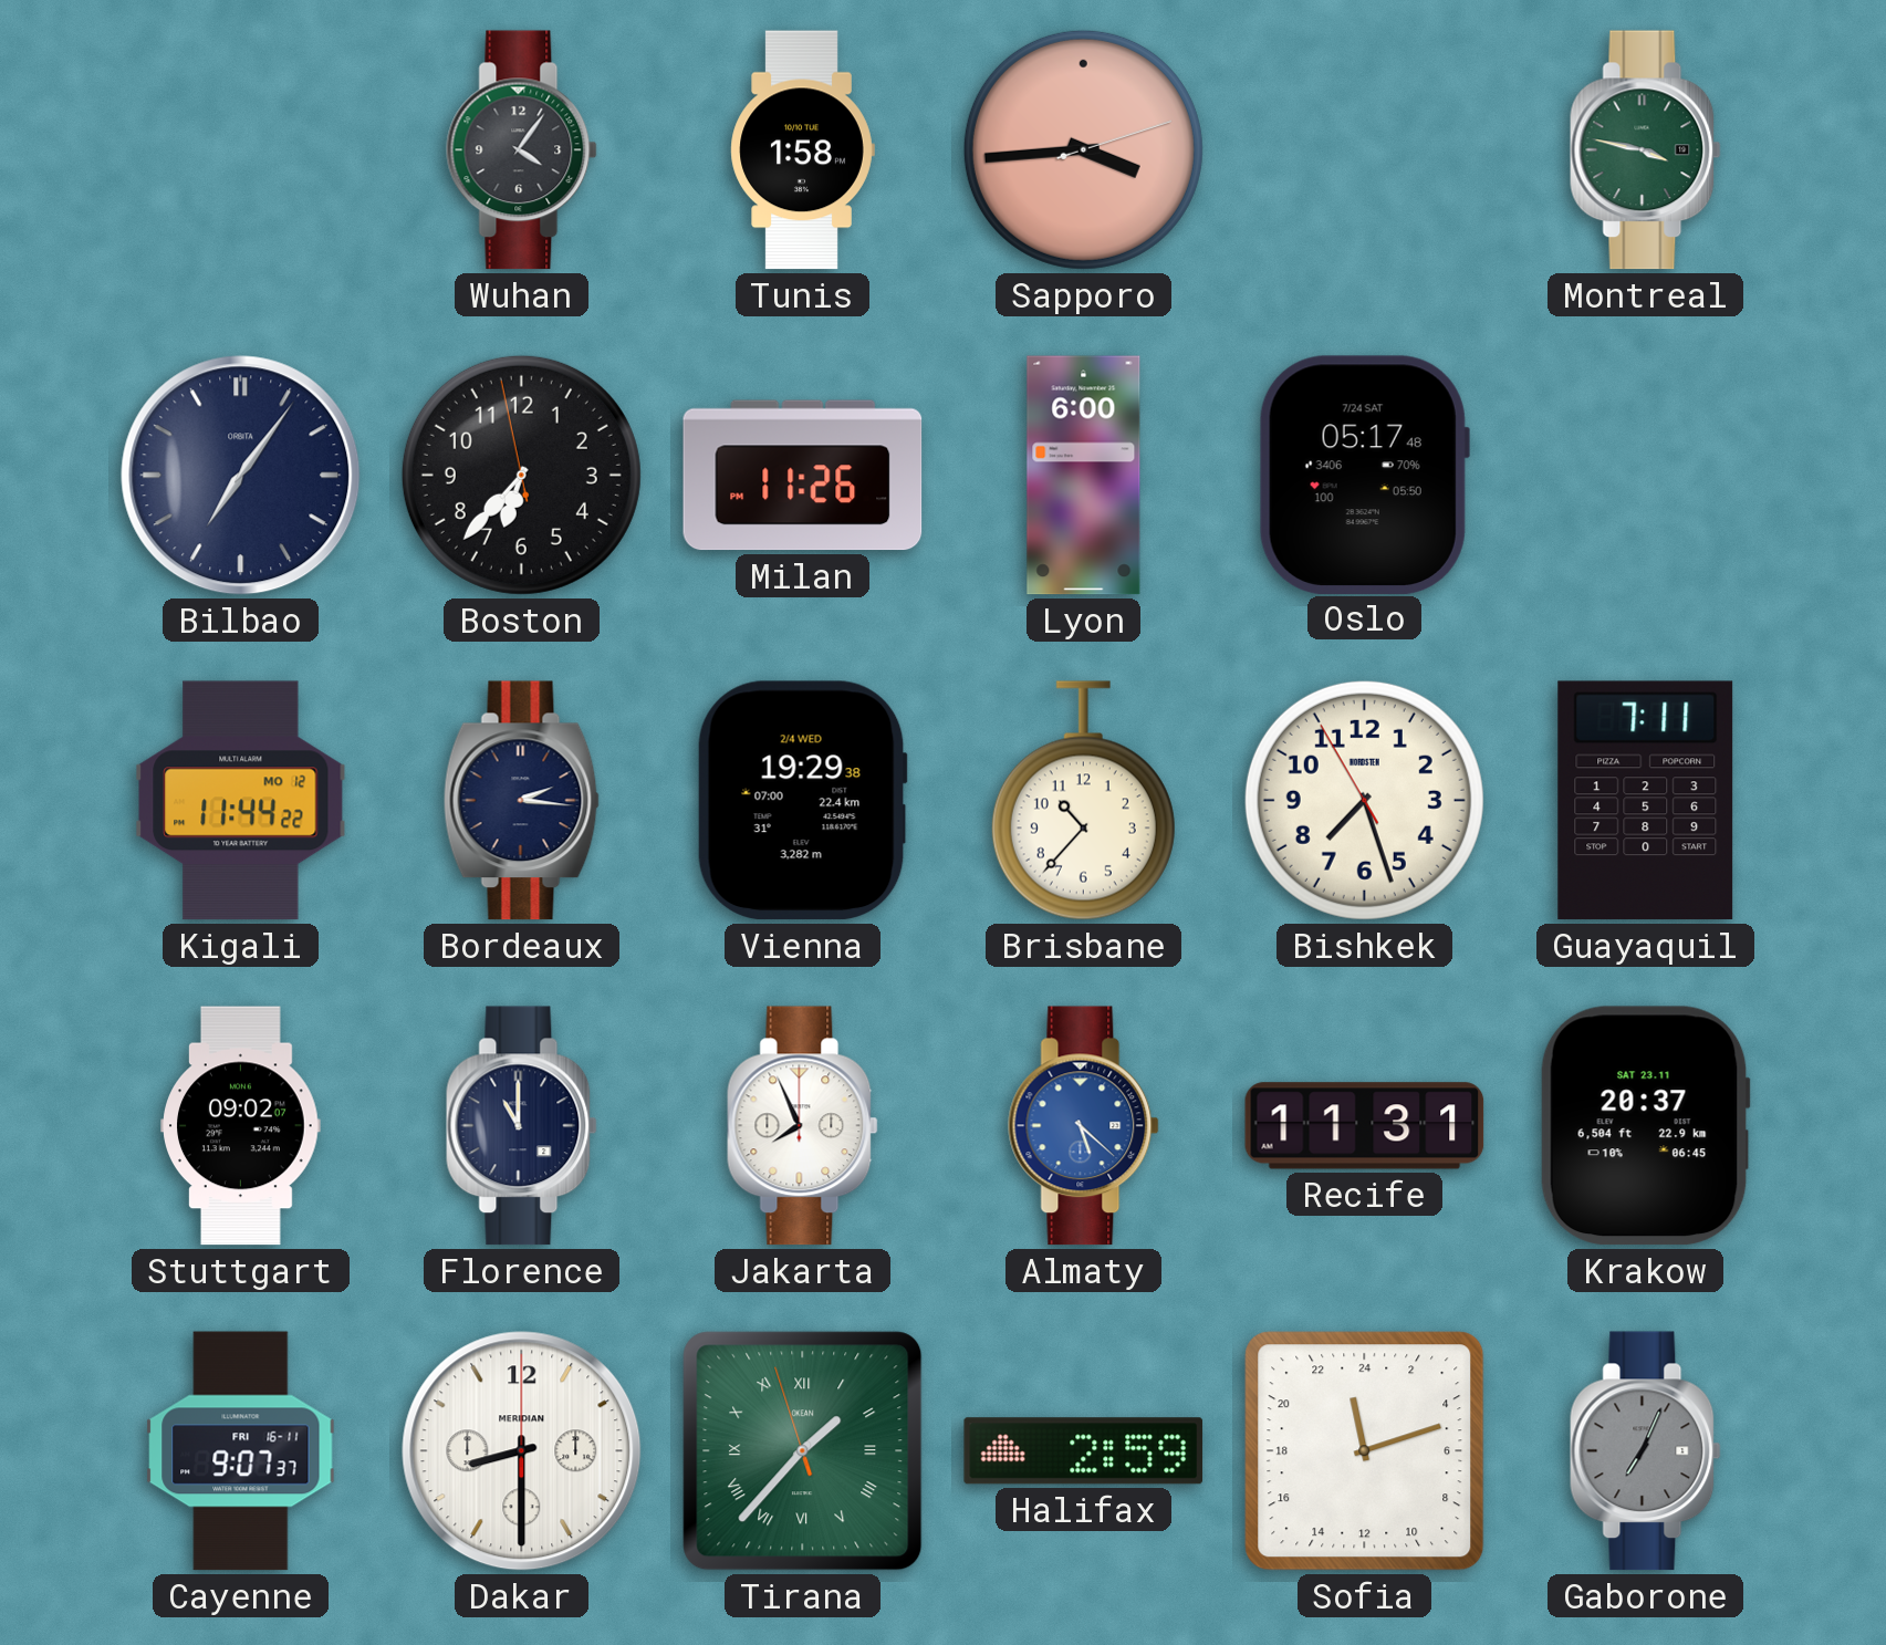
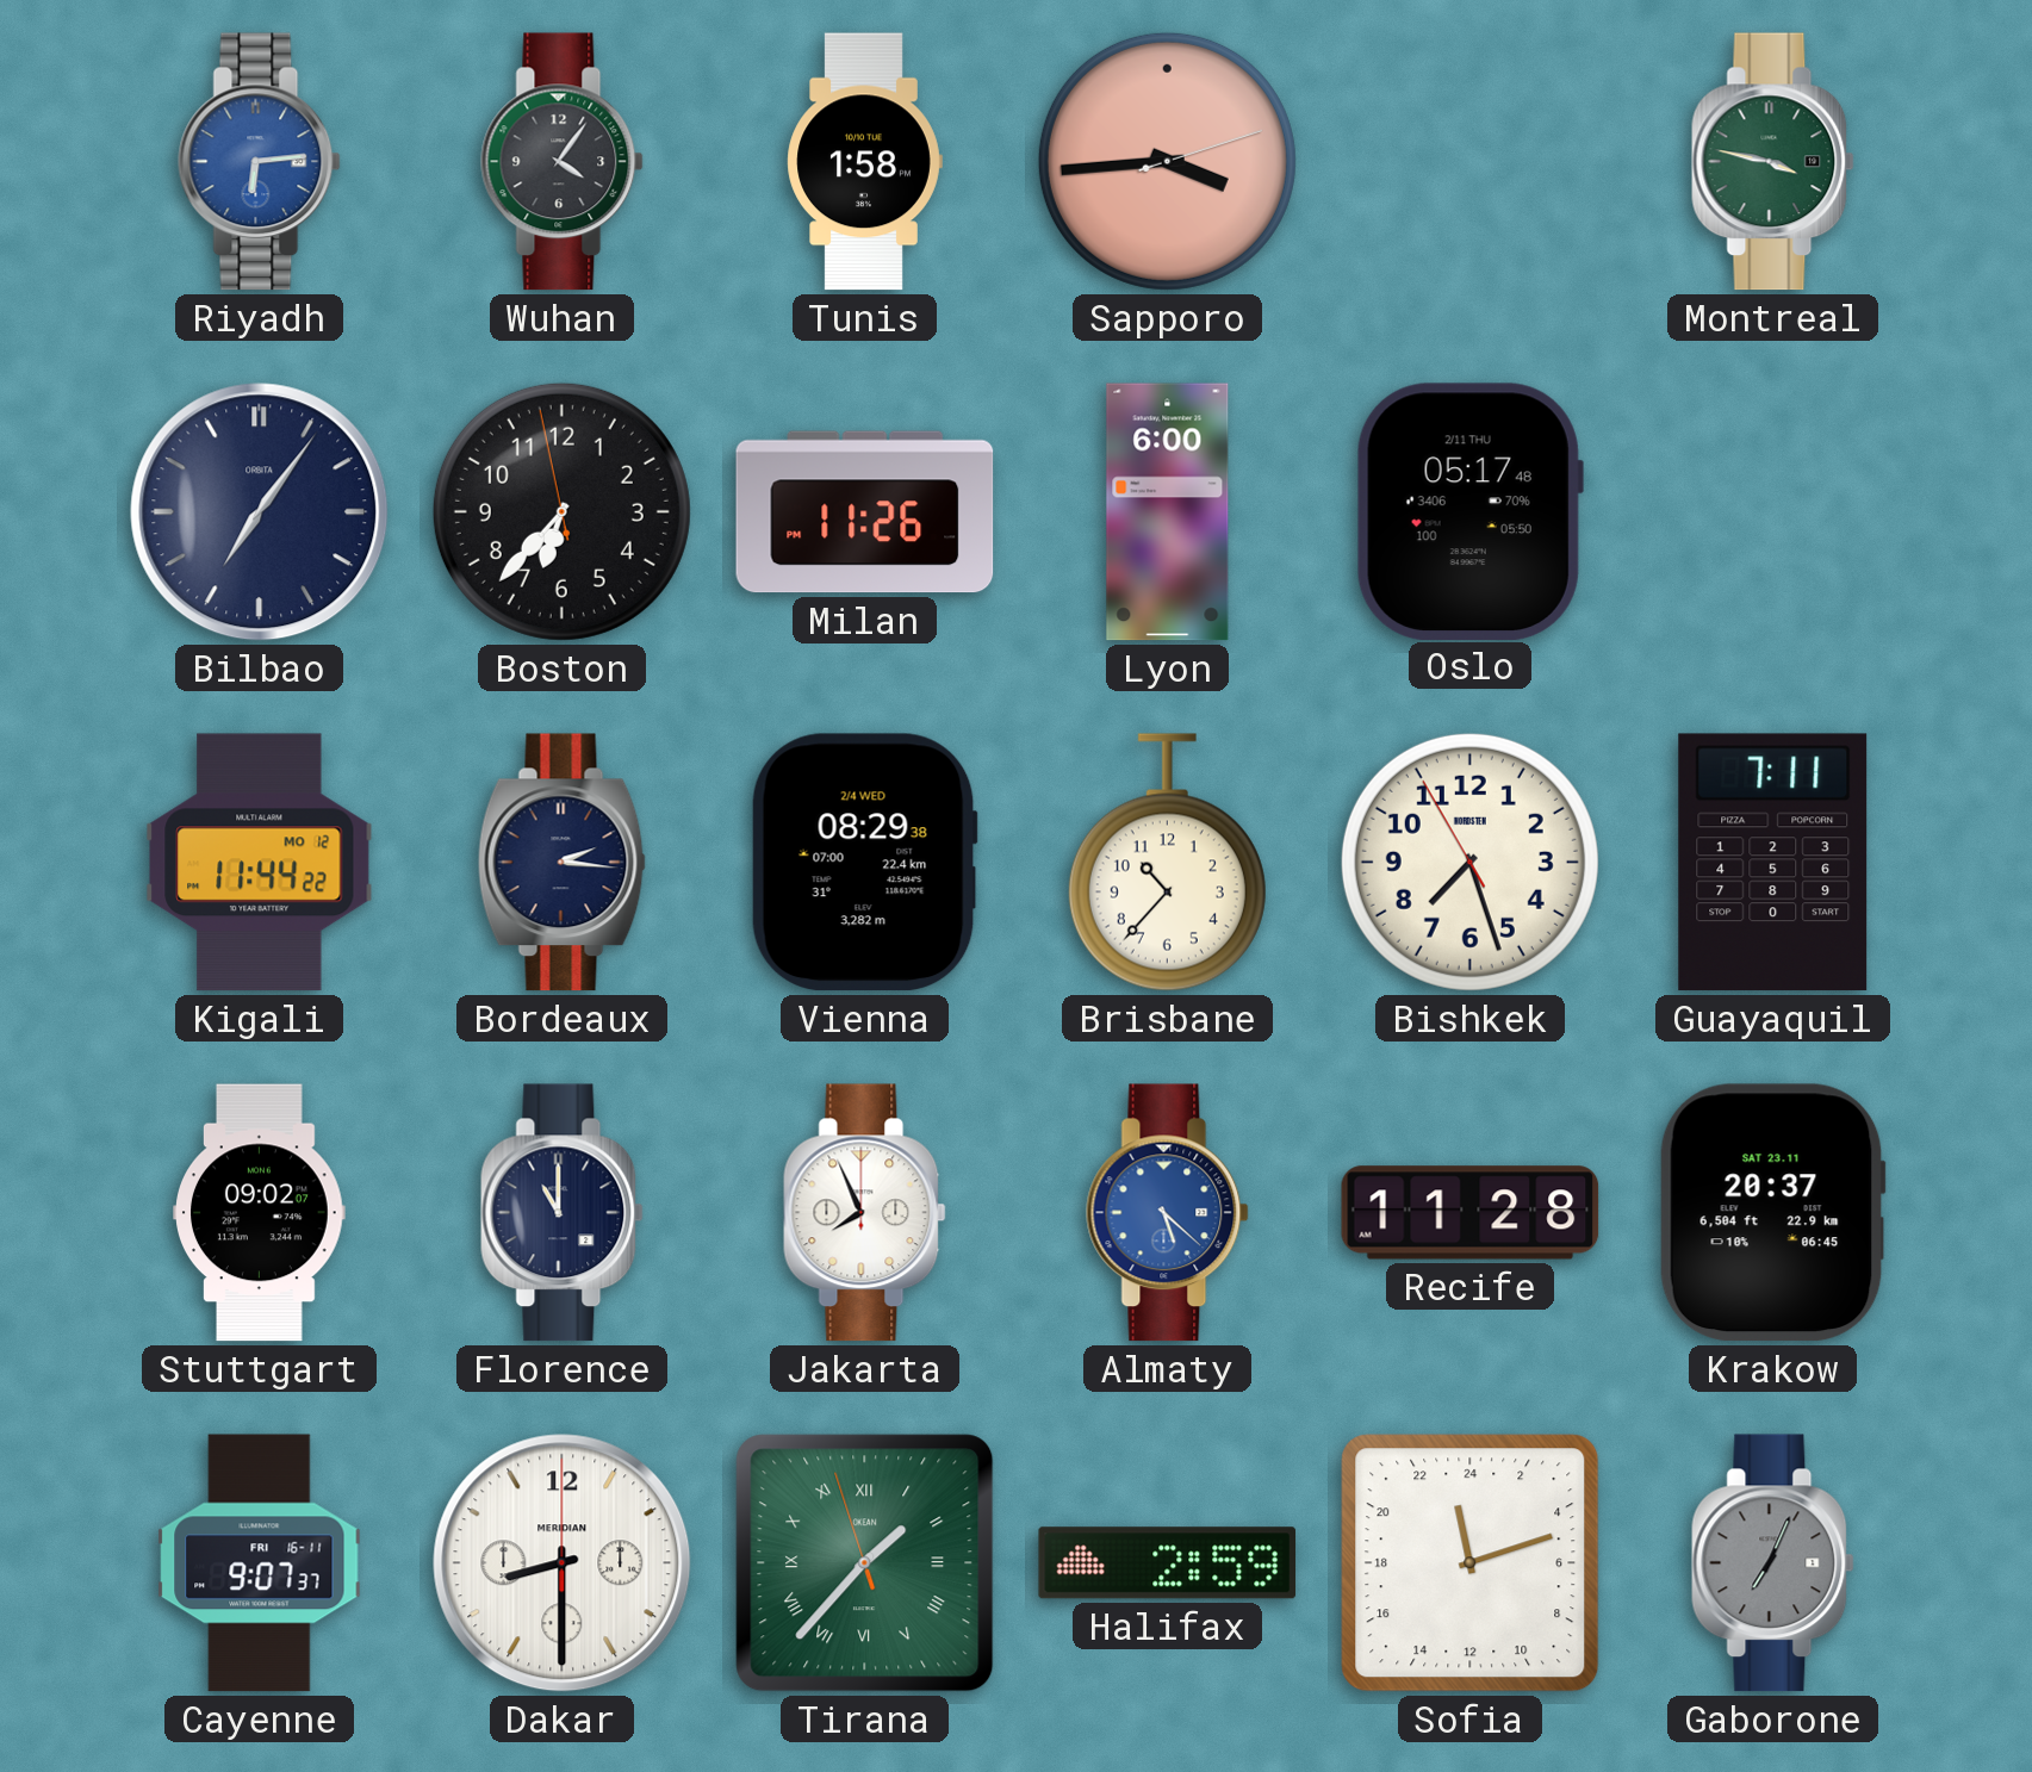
Riyadh: none -> 6:14 (260, 162)
Oslo date: 7/24 SAT -> 2/11 THU (1469, 511)
Vienna: 19:29 -> 08:29 (864, 863)
Recife: 11:31 -> 11:28 (1471, 1213)
